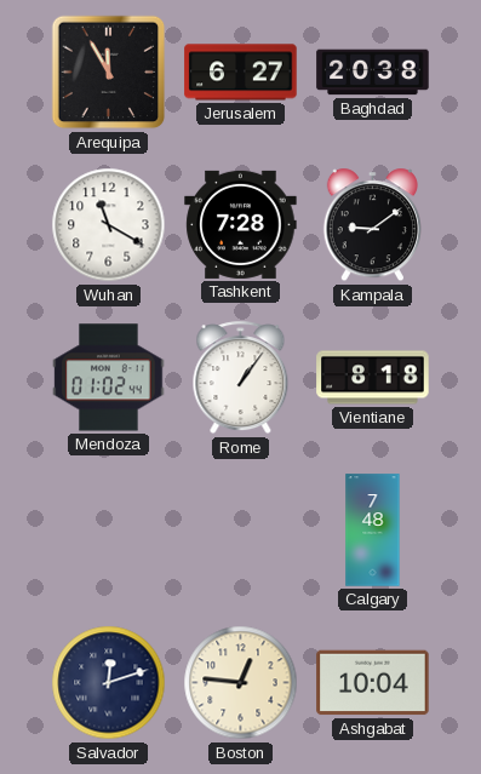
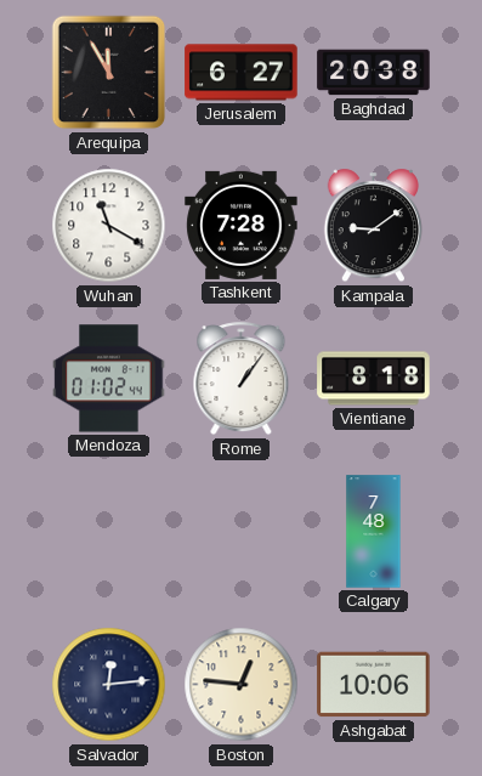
Salvador: 12:12 -> 12:14 (109, 685)
Ashgabat: 10:04 -> 10:06 (374, 685)
